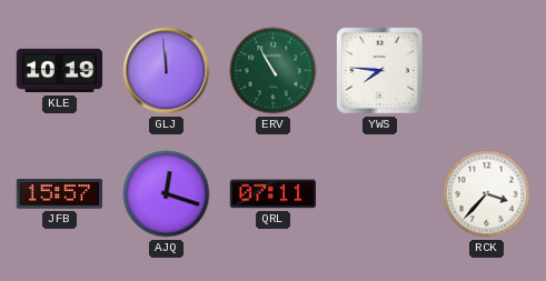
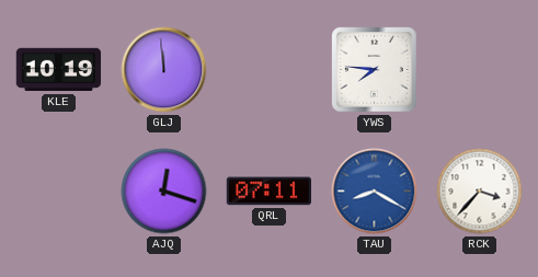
ERV: 10:55 -> none (274, 71)
JFB: 15:57 -> none (60, 194)
TAU: none -> 8:20 (375, 192)
